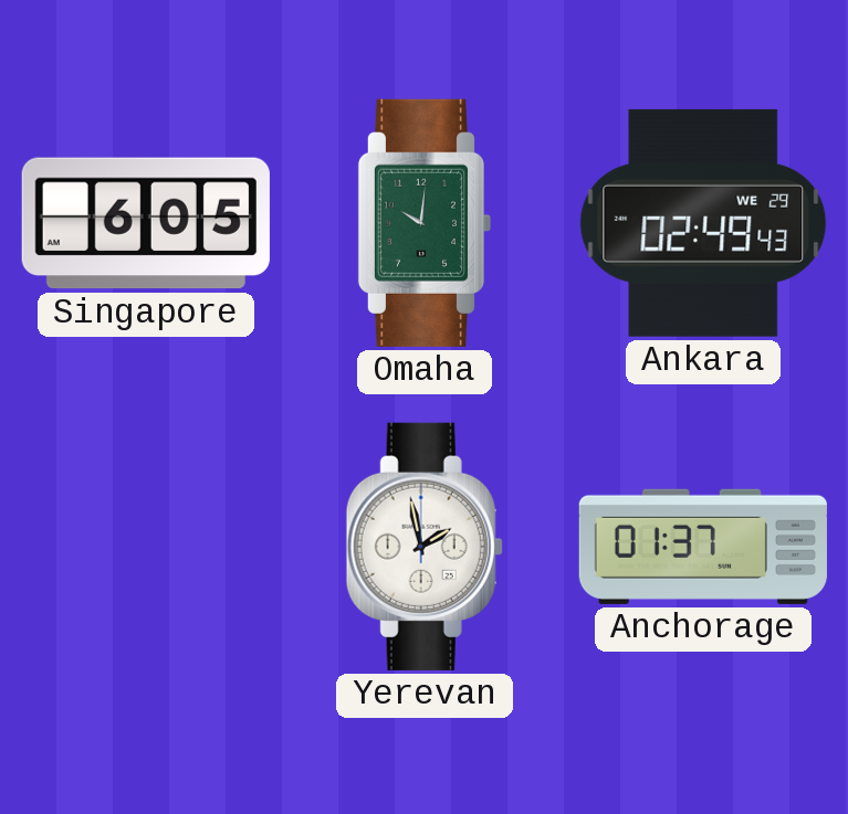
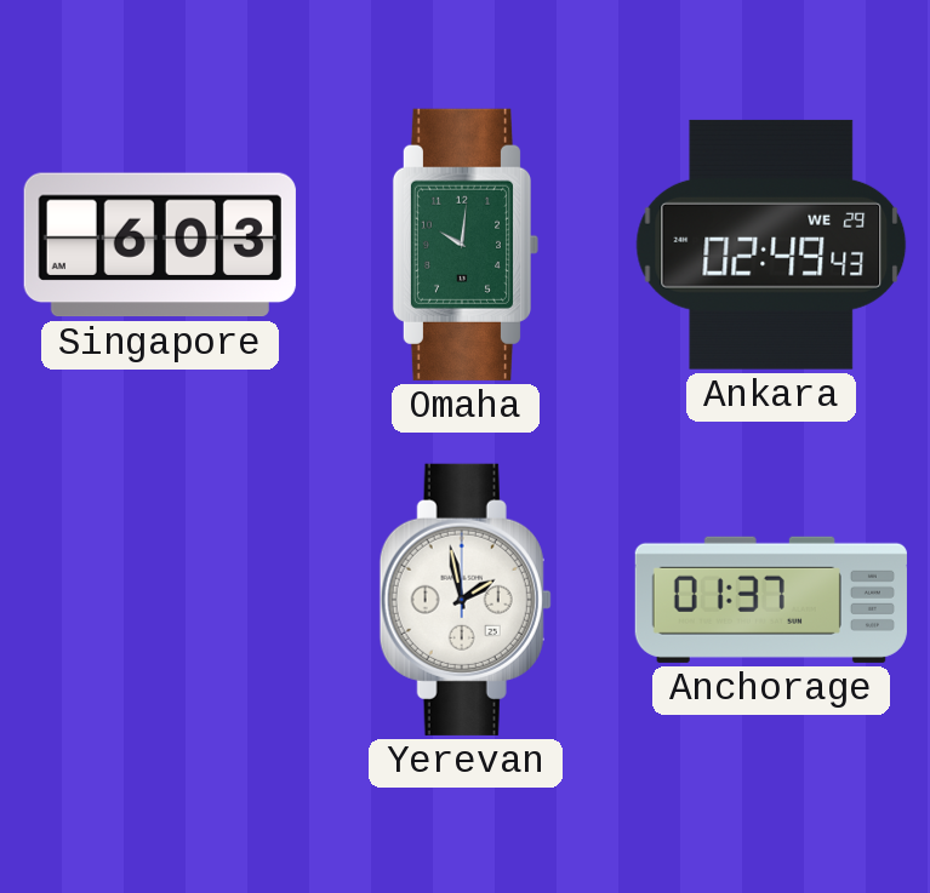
Singapore: 6:05 -> 6:03 (160, 245)
